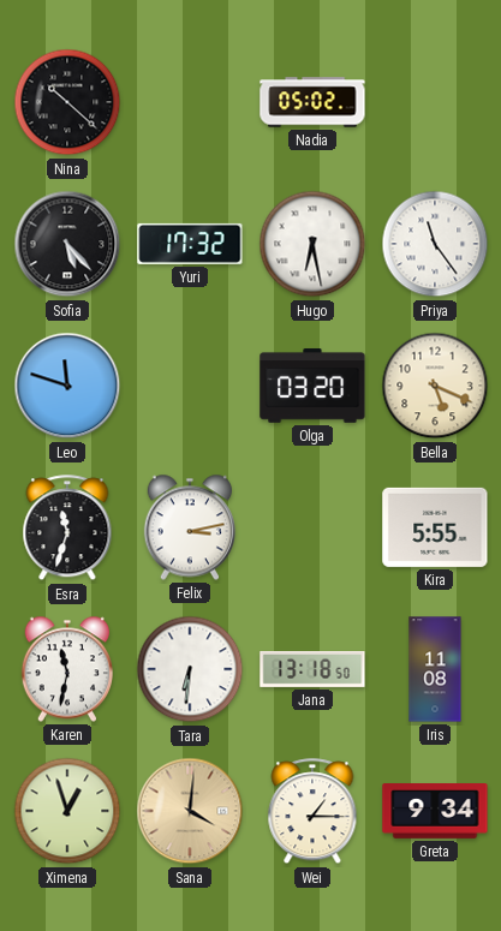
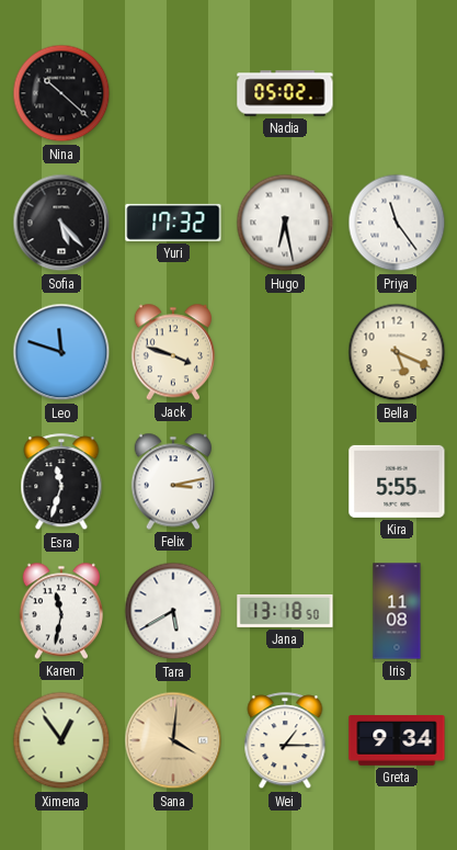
Jack: none -> 3:48 (172, 352)
Olga: 03:20 -> none (312, 386)
Tara: 6:31 -> 5:40 (173, 611)
Ximena: 12:57 -> 12:54 (61, 740)
